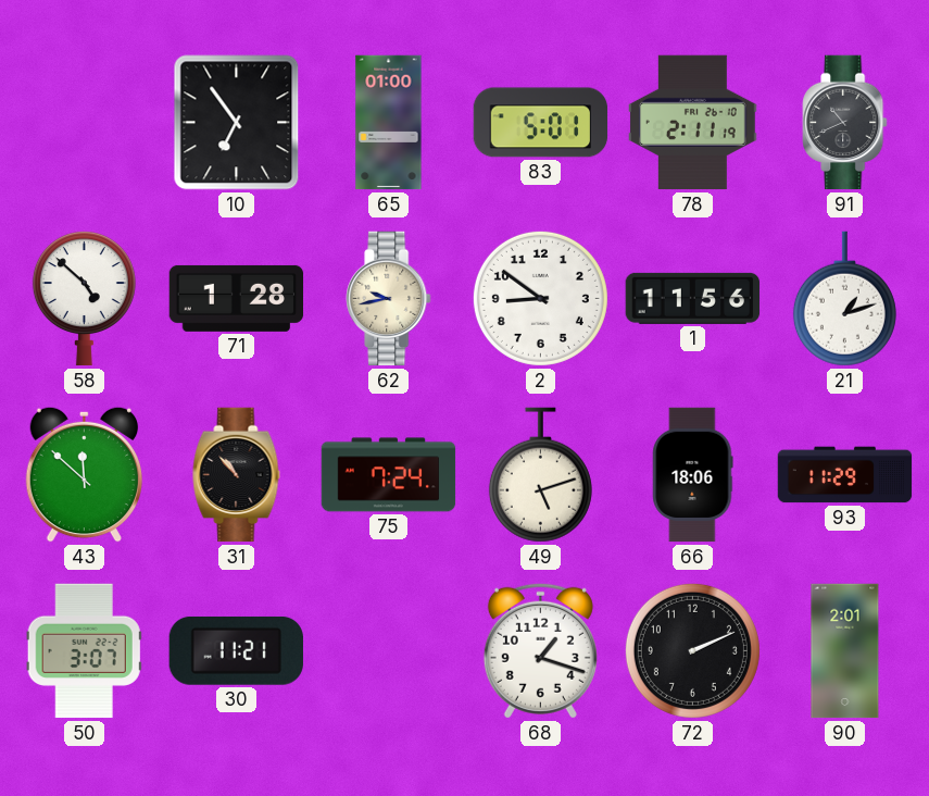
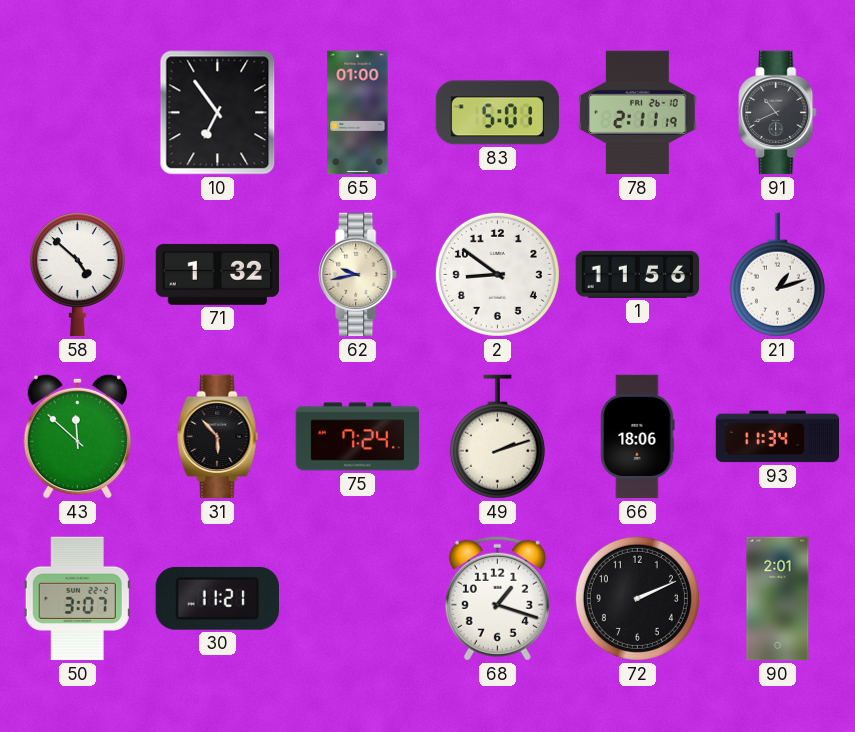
71: 1:28 -> 1:32 (218, 274)
31: 10:53 -> 5:53 (218, 437)
49: 5:12 -> 2:12 (497, 437)
93: 11:29 -> 11:34 (778, 437)
